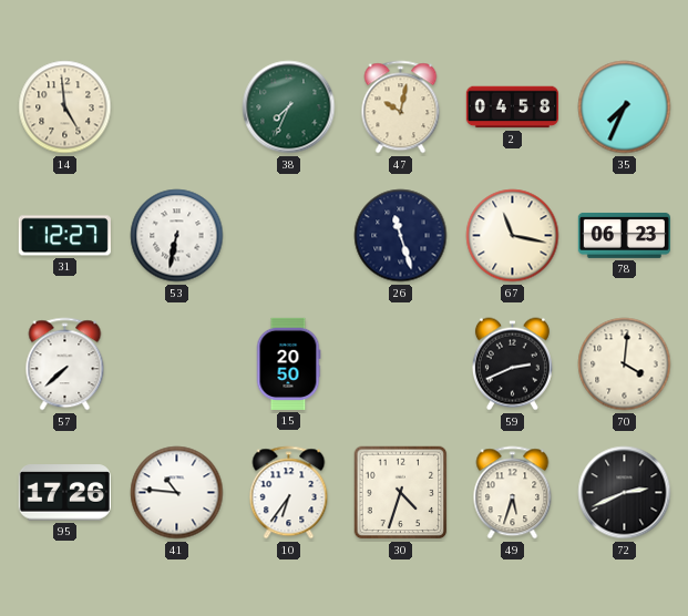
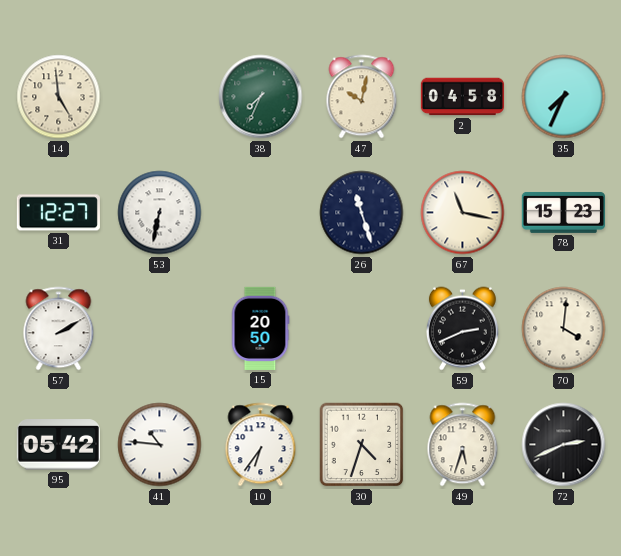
78: 06:23 -> 15:23 (563, 212)
57: 7:38 -> 2:10 (59, 329)
95: 17:26 -> 05:42 (58, 445)
